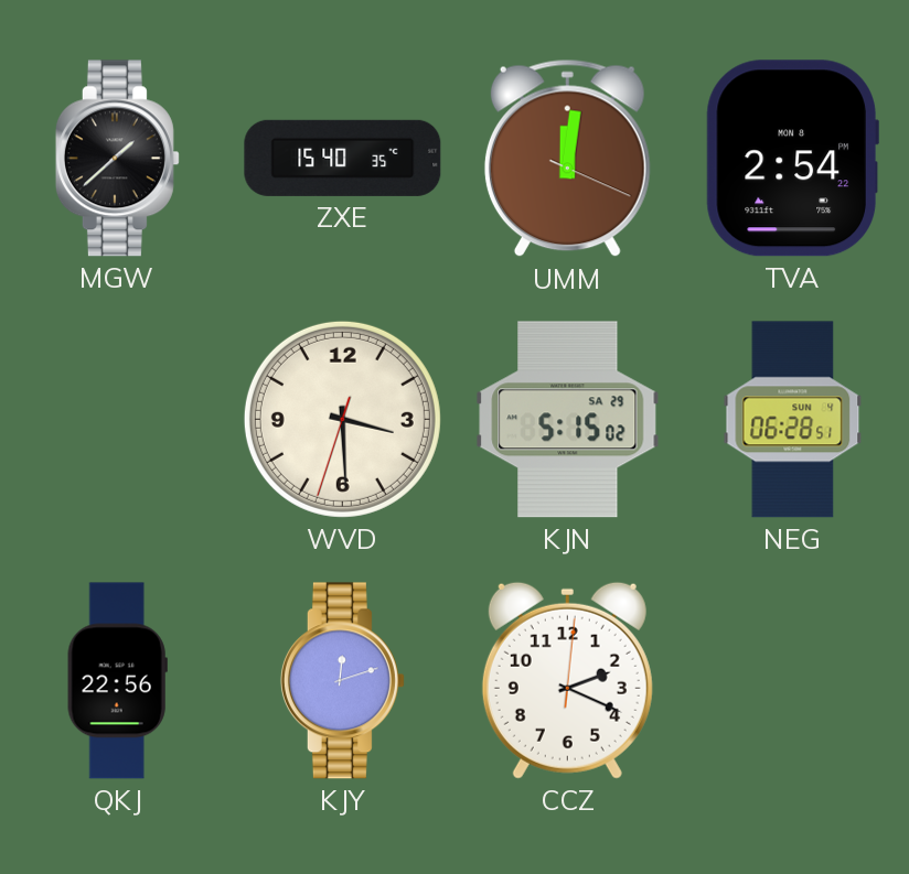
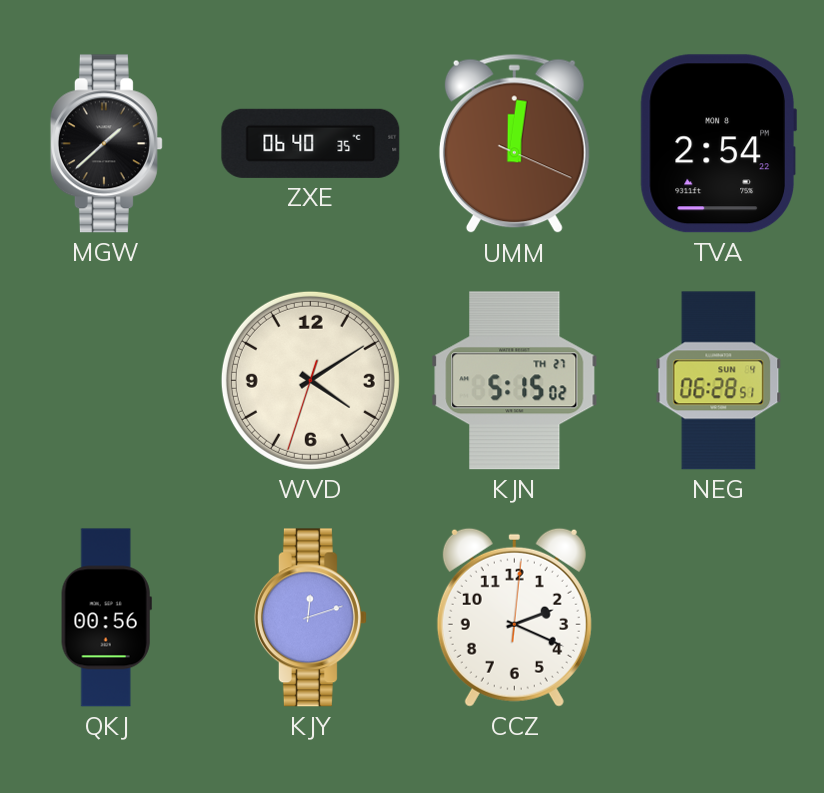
ZXE: 15:40 -> 06:40 (311, 143)
WVD: 3:29 -> 4:09 (310, 380)
KJN date: SA 29 -> TH 27 (515, 381)
QKJ: 22:56 -> 00:56 (106, 618)
